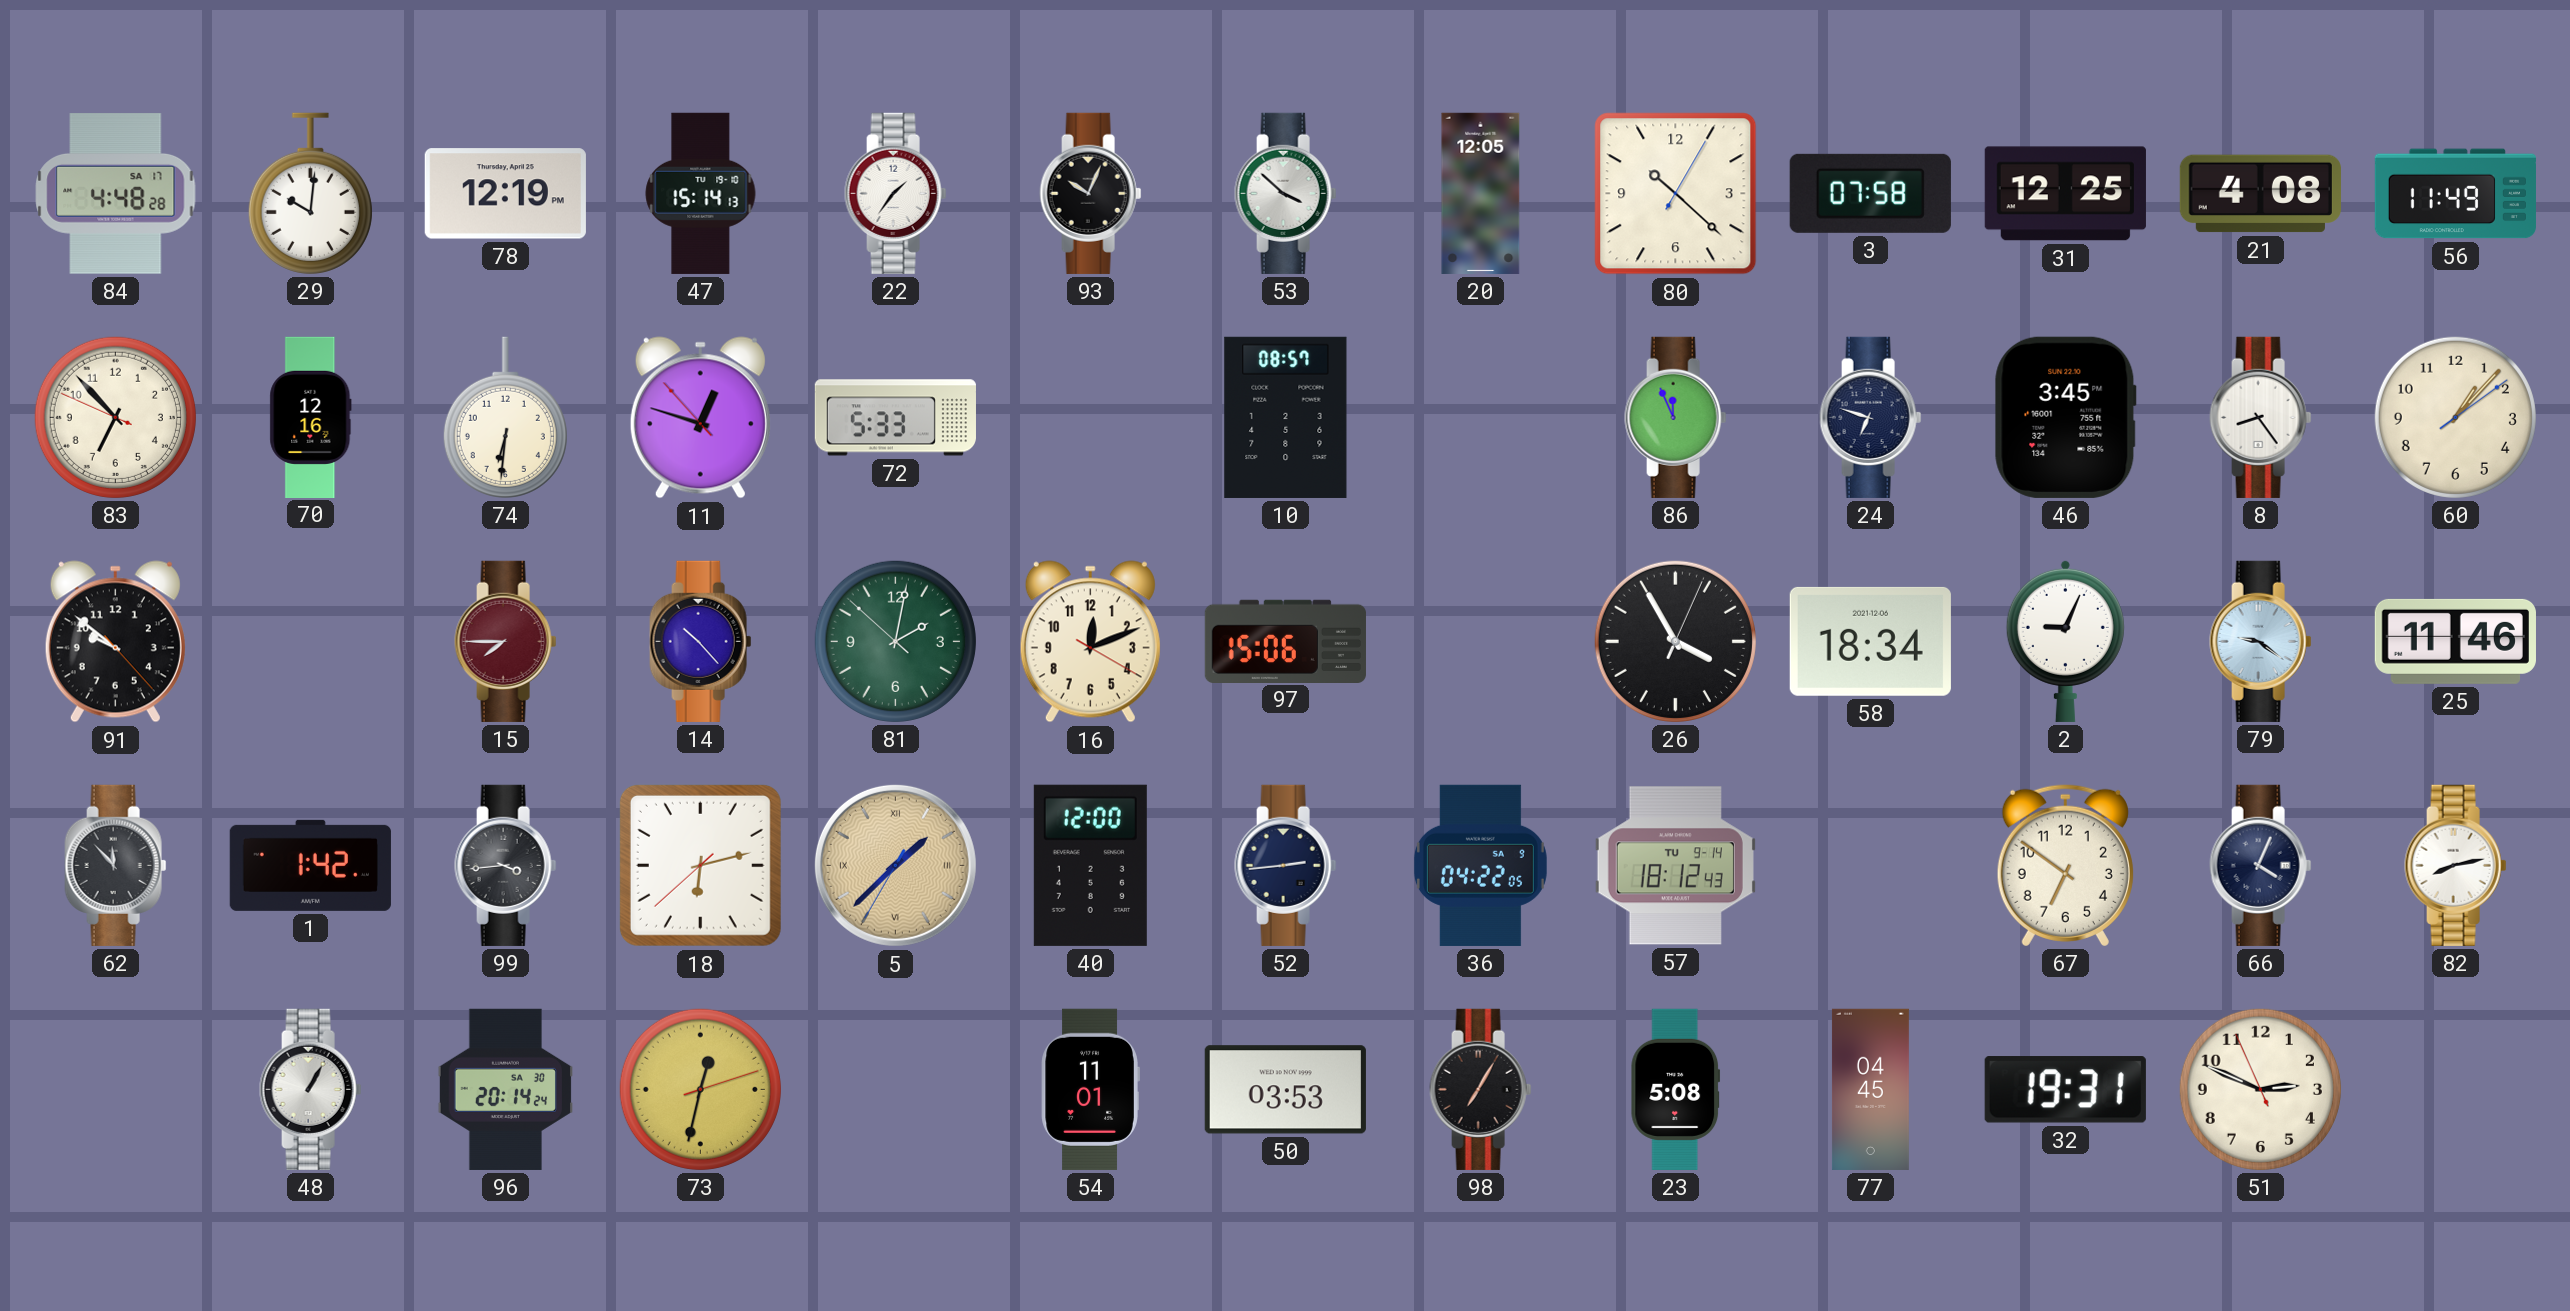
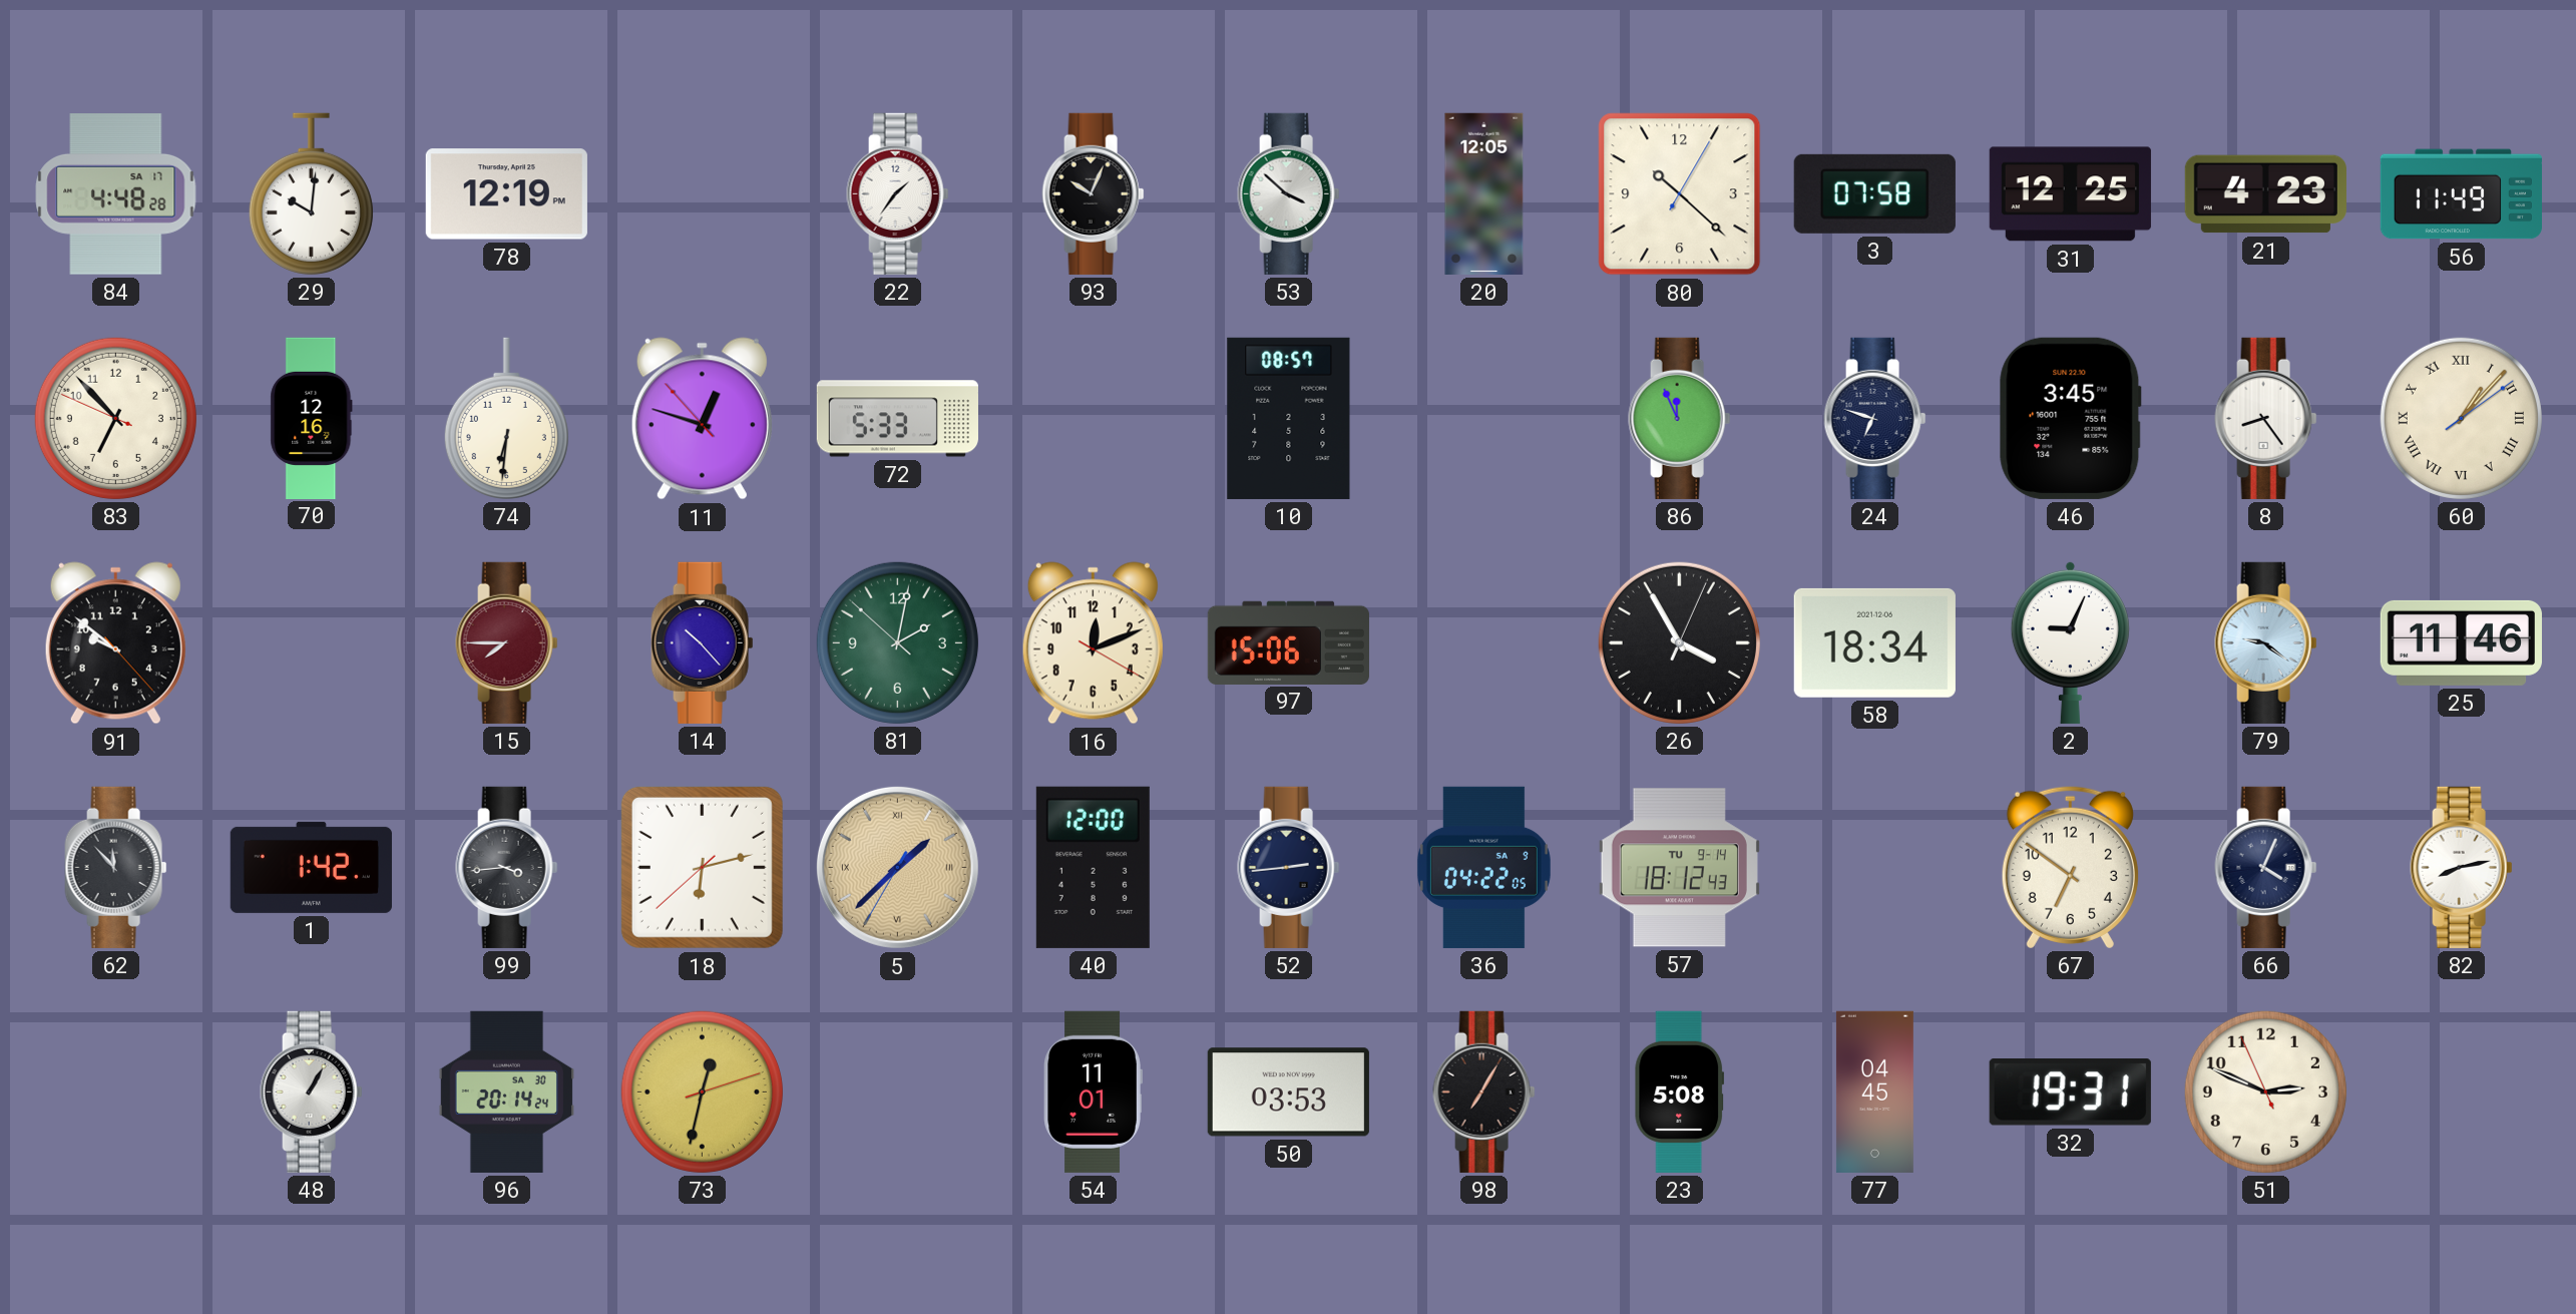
47: 15:14 -> none (701, 193)
21: 4:08 -> 4:23 (2265, 194)
60 numerals: Arabic -> Roman (2461, 418)
